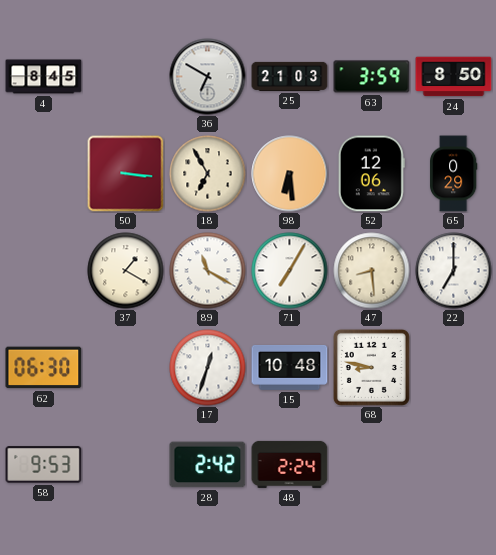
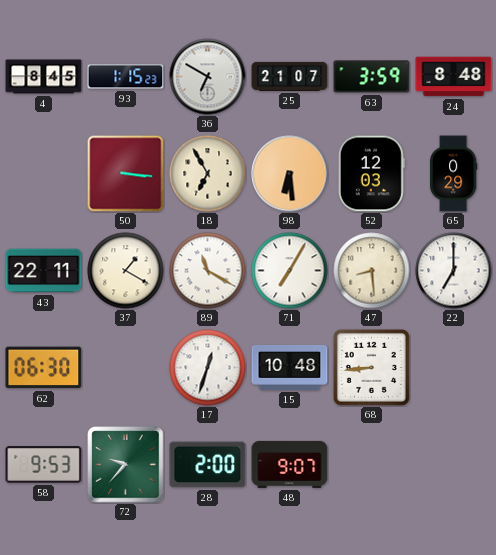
93: none -> 1:15 (126, 77)
25: 21:03 -> 21:07 (290, 76)
24: 8:50 -> 8:48 (454, 77)
52: 12:06 -> 12:03 (371, 174)
43: none -> 22:11 (44, 271)
68: 8:47 -> 8:44 (371, 367)
72: none -> 9:37 (126, 465)
28: 2:42 -> 2:00 (208, 465)
48: 2:24 -> 9:07 (290, 464)
